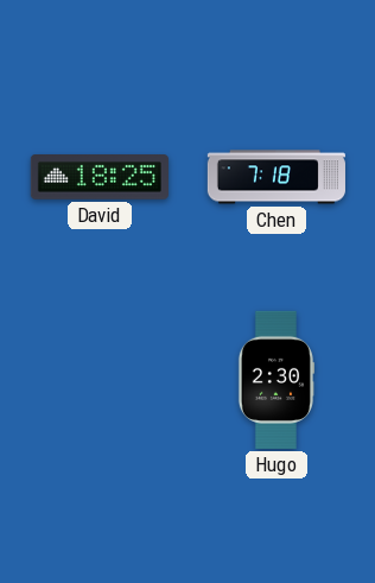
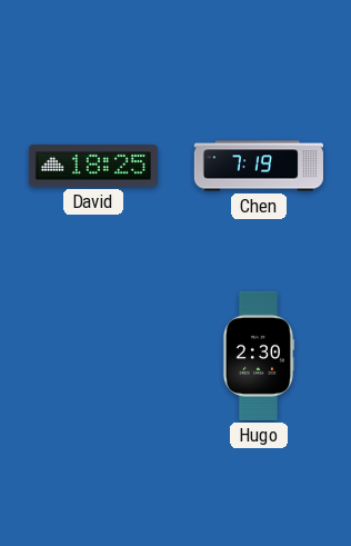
Chen: 7:18 -> 7:19 (259, 166)
